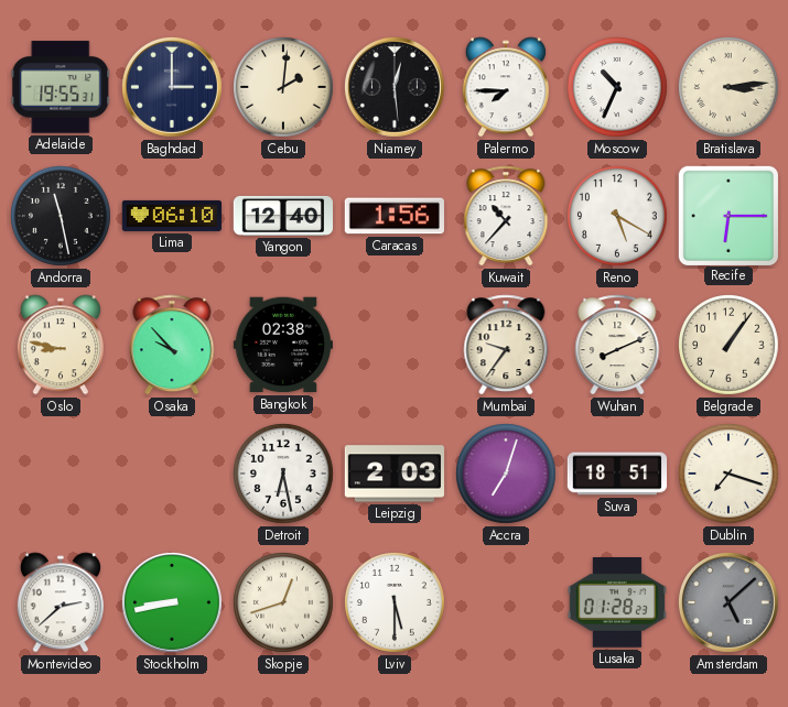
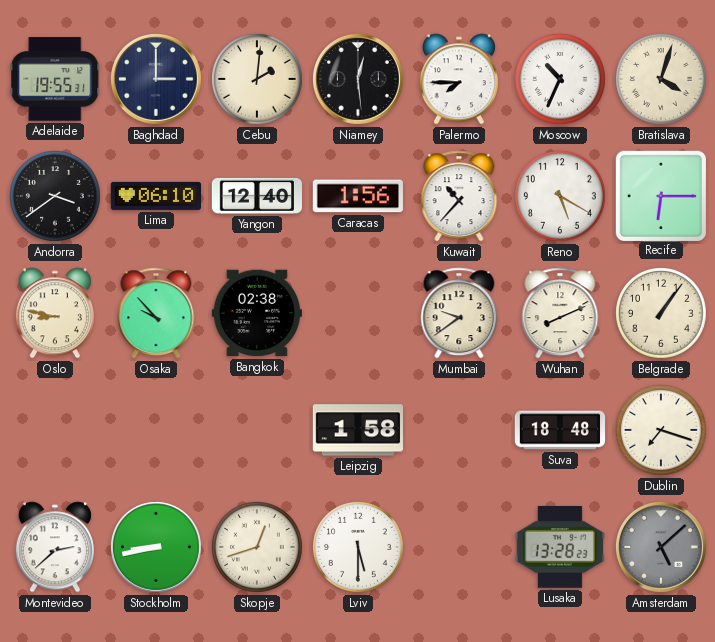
Bratislava: 3:14 -> 4:03 (662, 80)
Andorra: 11:28 -> 3:39 (56, 197)
Mumbai: 9:36 -> 9:39 (459, 313)
Detroit: 6:28 -> none (284, 475)
Leipzig: 2:03 -> 1:58 (358, 430)
Accra: 7:03 -> none (507, 475)
Suva: 18:51 -> 18:48 (560, 430)
Lusaka: 01:28 -> 13:28 (560, 548)
